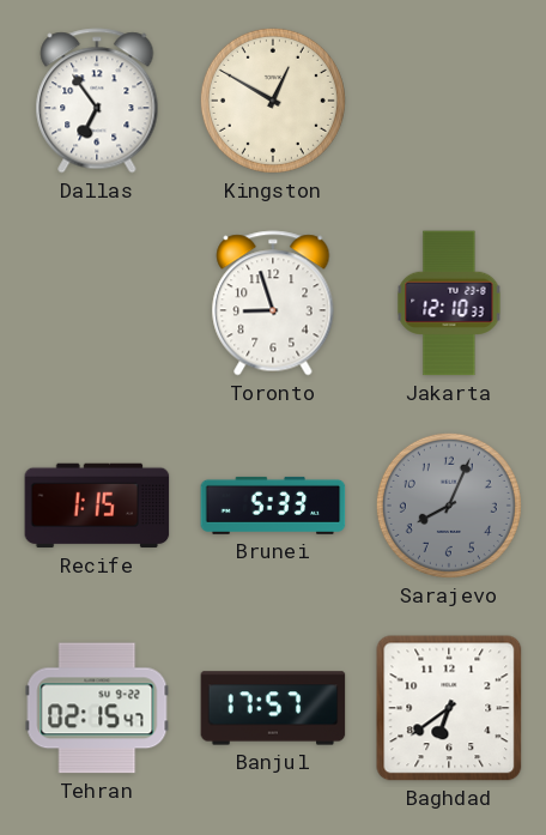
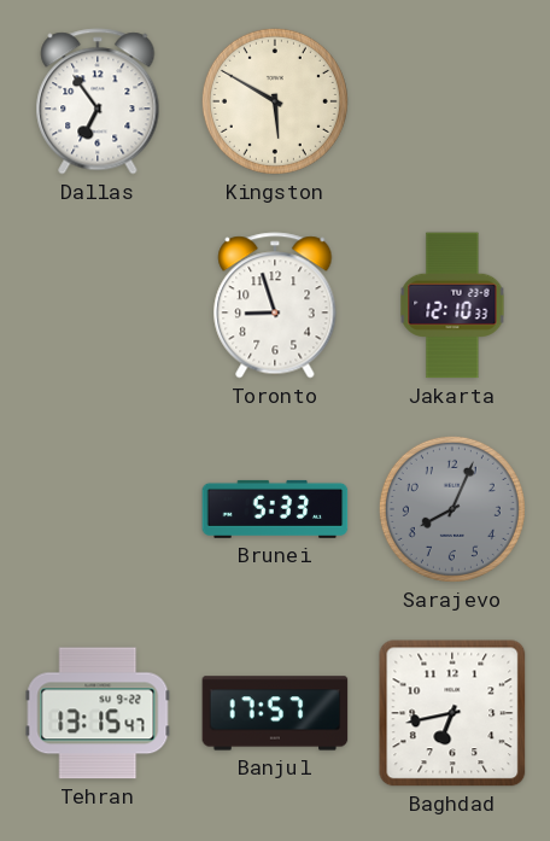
Kingston: 12:50 -> 5:50 (275, 101)
Recife: 1:15 -> none (97, 506)
Tehran: 02:15 -> 13:15 (98, 713)
Baghdad: 6:39 -> 6:43 (452, 713)
